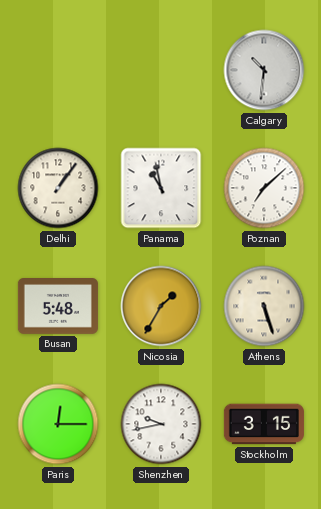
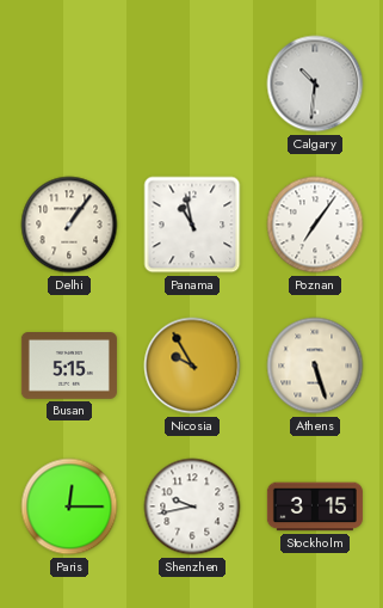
Poznan: 7:08 -> 7:06 (315, 225)
Busan: 5:48 -> 5:15 (69, 367)
Nicosia: 1:35 -> 9:55 (192, 366)
